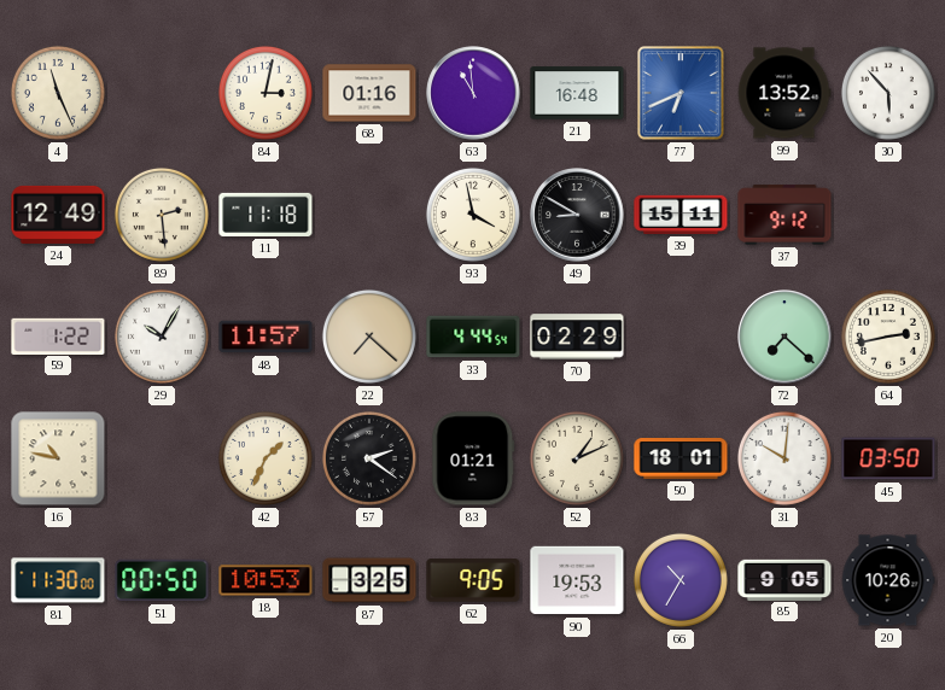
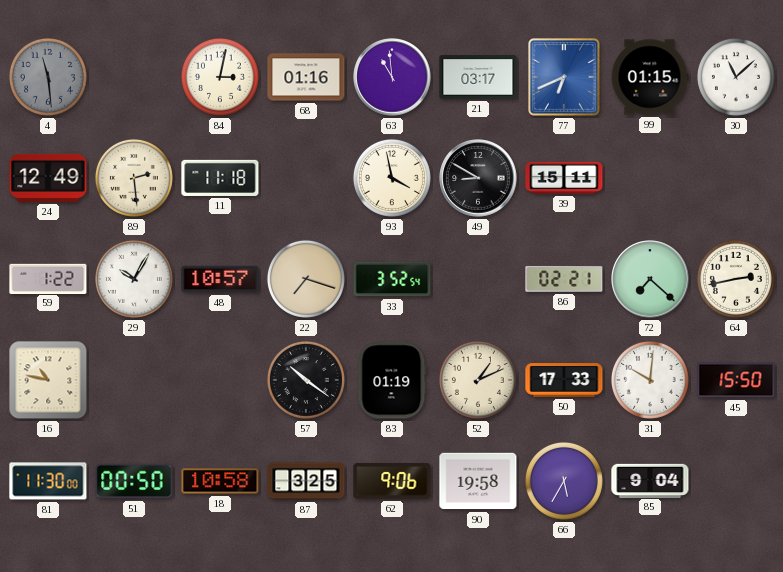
4: 11:26 -> 11:29 (48, 77)
4 dial: cream -> grey (48, 77)
21: 16:48 -> 03:17 (478, 77)
99: 13:52 -> 01:15 (650, 77)
30: 5:53 -> 11:08 (736, 77)
37: 9:12 -> none (784, 215)
48: 11:57 -> 10:57 (220, 279)
22: 7:22 -> 7:18 (306, 279)
33: 4:44 -> 3:52 (392, 279)
70: 02:29 -> none (577, 337)
86: none -> 02:21 (564, 279)
42: 1:34 -> none (266, 458)
57: 2:21 -> 10:21 (306, 380)
83: 01:21 -> 01:19 (392, 380)
50: 18:01 -> 17:33 (564, 381)
45: 03:50 -> 15:50 (736, 380)
18: 10:53 -> 10:58 (220, 481)
62: 9:05 -> 9:06 (392, 481)
90: 19:53 -> 19:58 (478, 481)
66: 10:35 -> 5:35 (564, 481)
85: 9:05 -> 9:04 (650, 480)
20: 10:26 -> none (888, 580)
